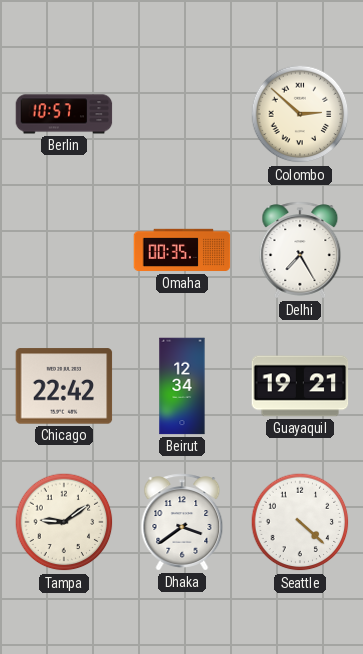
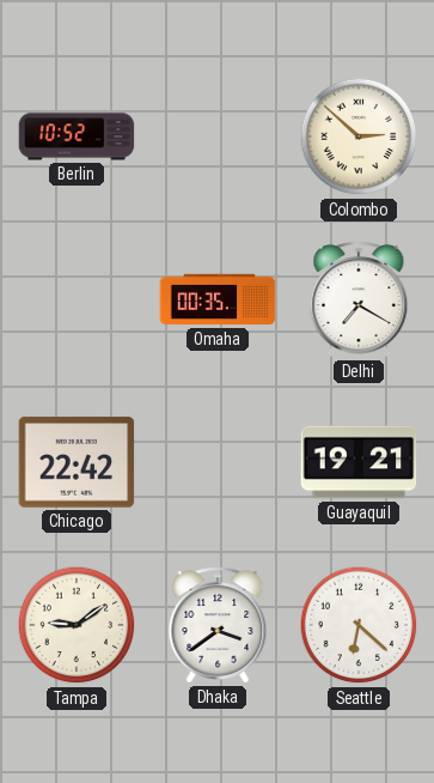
Berlin: 10:57 -> 10:52 (77, 136)
Delhi: 7:25 -> 7:20 (359, 299)
Beirut: 12:34 -> none (182, 386)
Seattle: 4:22 -> 6:22 (359, 625)
